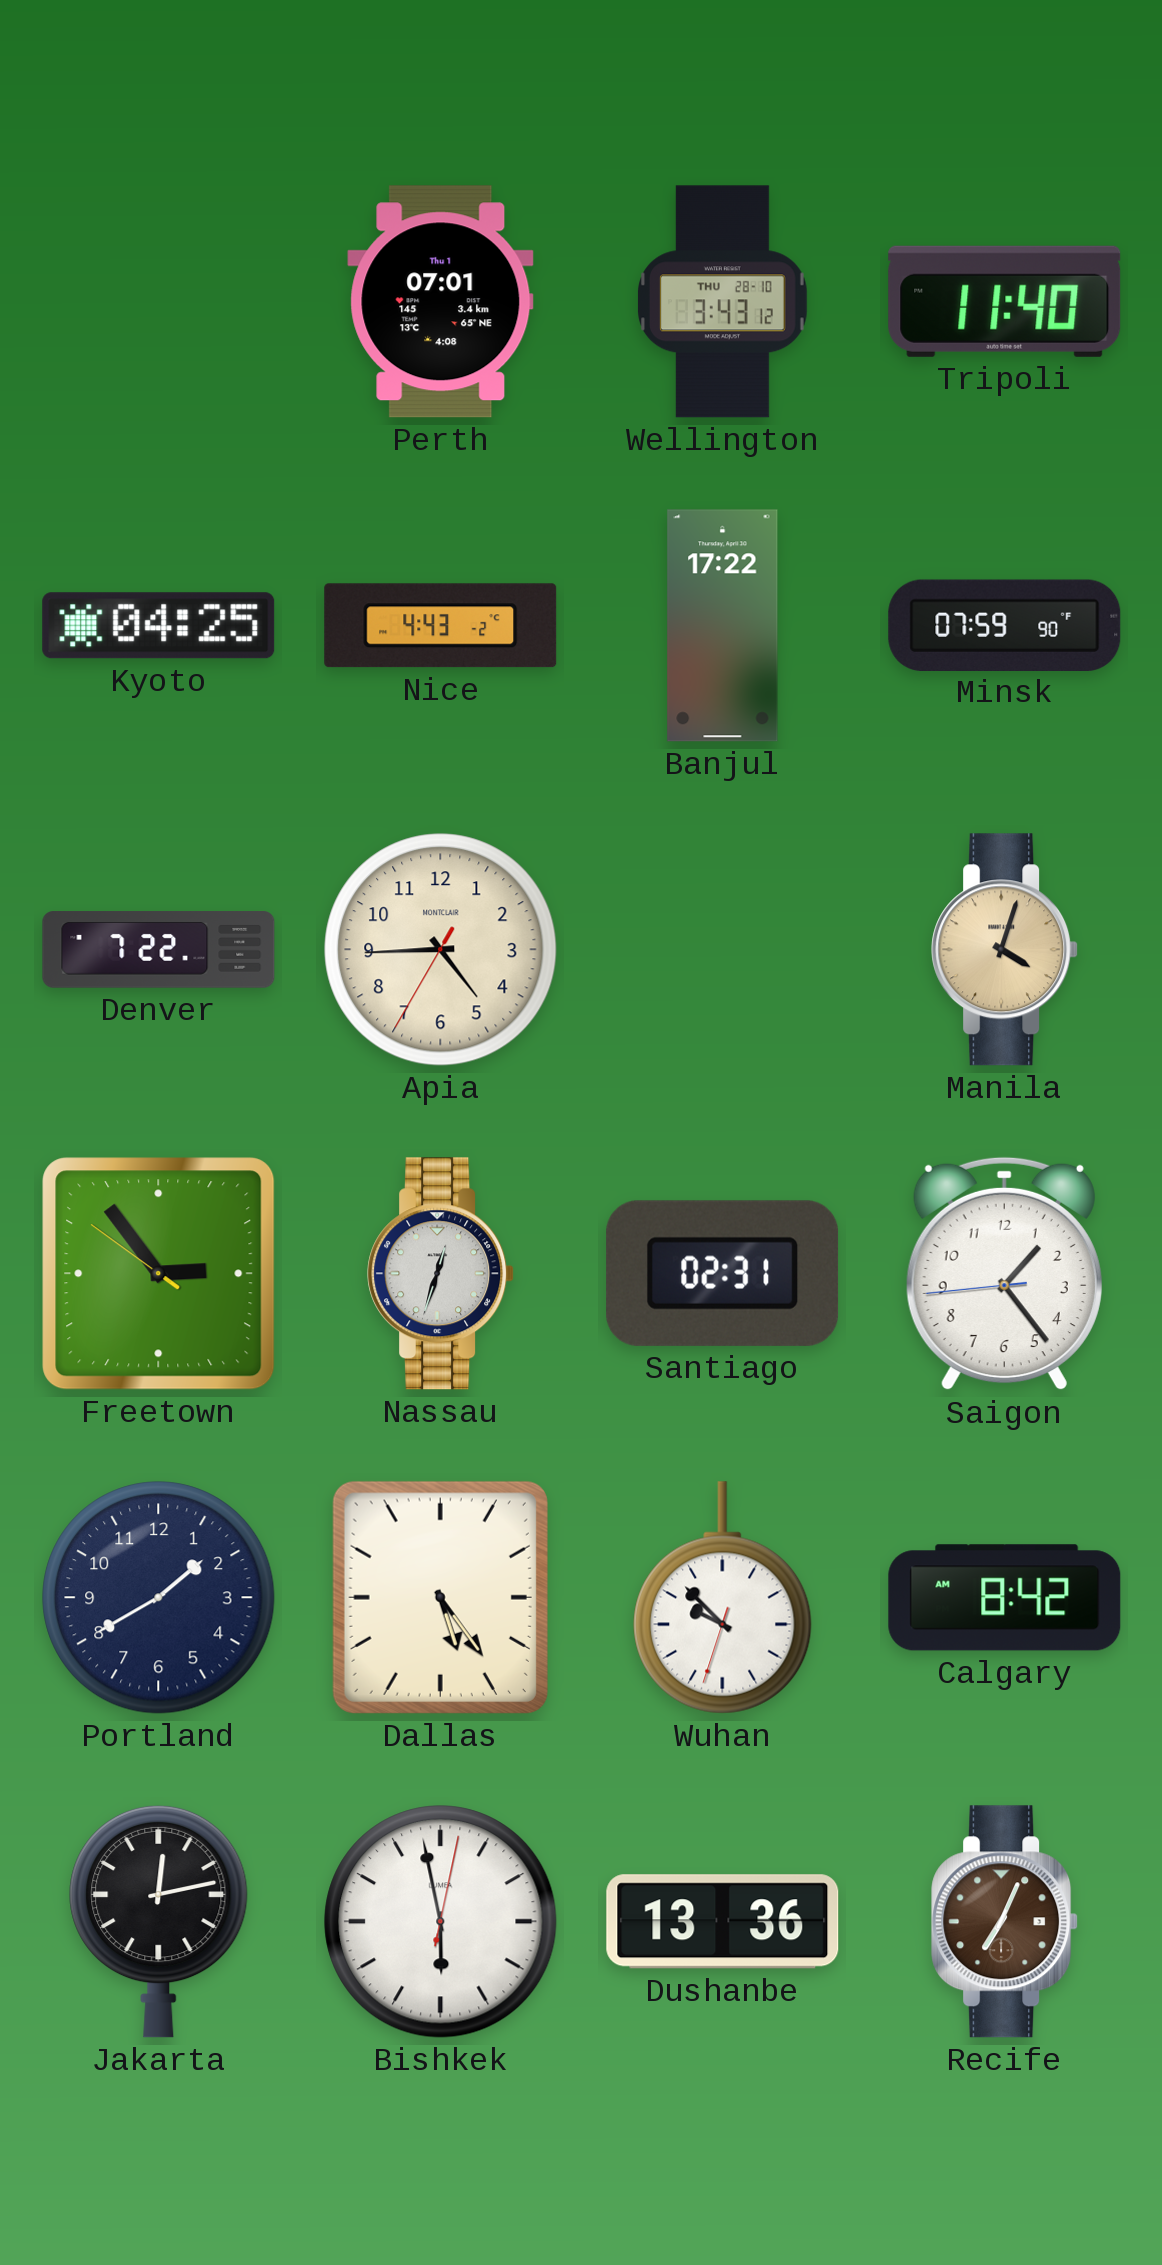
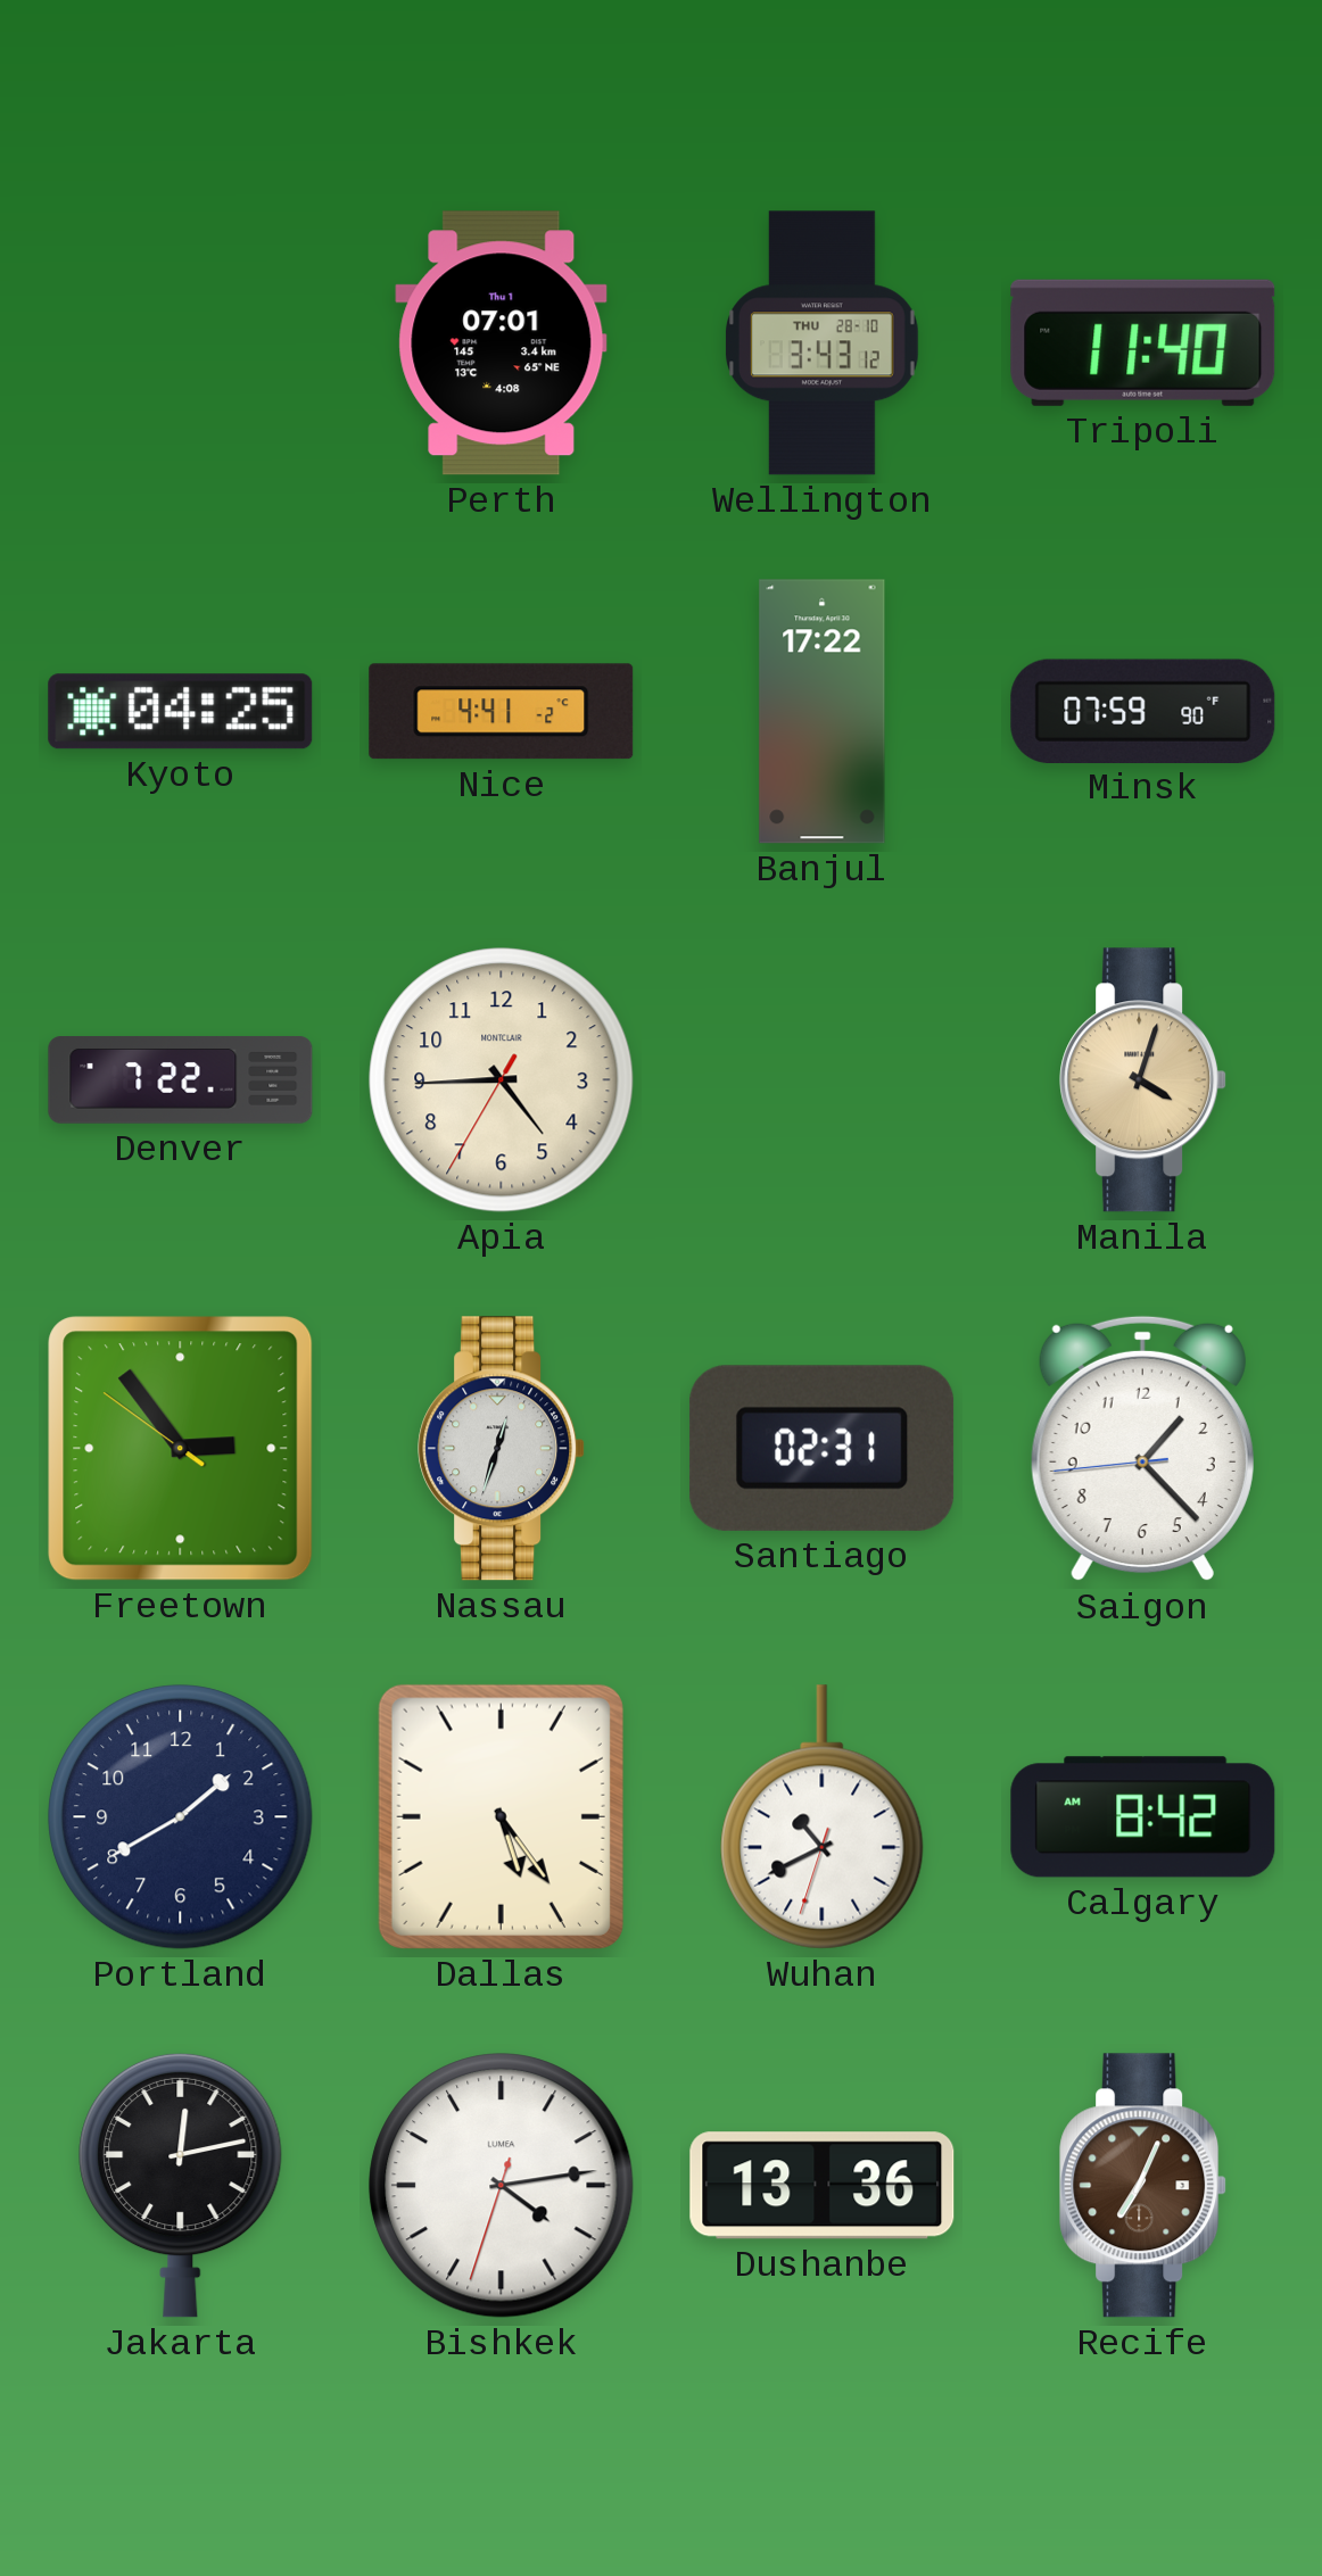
Nice: 4:43 -> 4:41 (502, 712)
Saigon: 1:23 -> 1:22 (1142, 1449)
Wuhan: 9:52 -> 10:40 (823, 1817)
Bishkek: 5:58 -> 4:13 (502, 2186)
